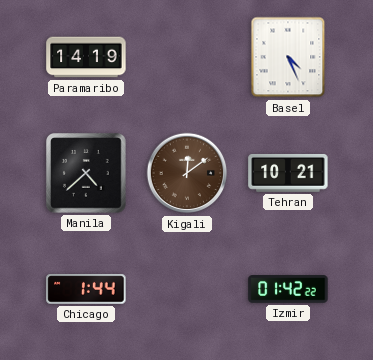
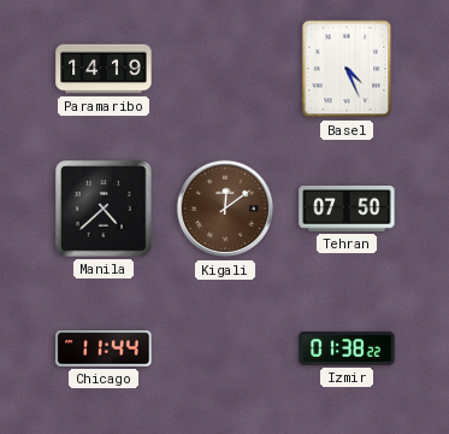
Tehran: 10:21 -> 07:50 (347, 209)
Chicago: 1:44 -> 11:44 (104, 348)
Izmir: 01:42 -> 01:38 (347, 348)
